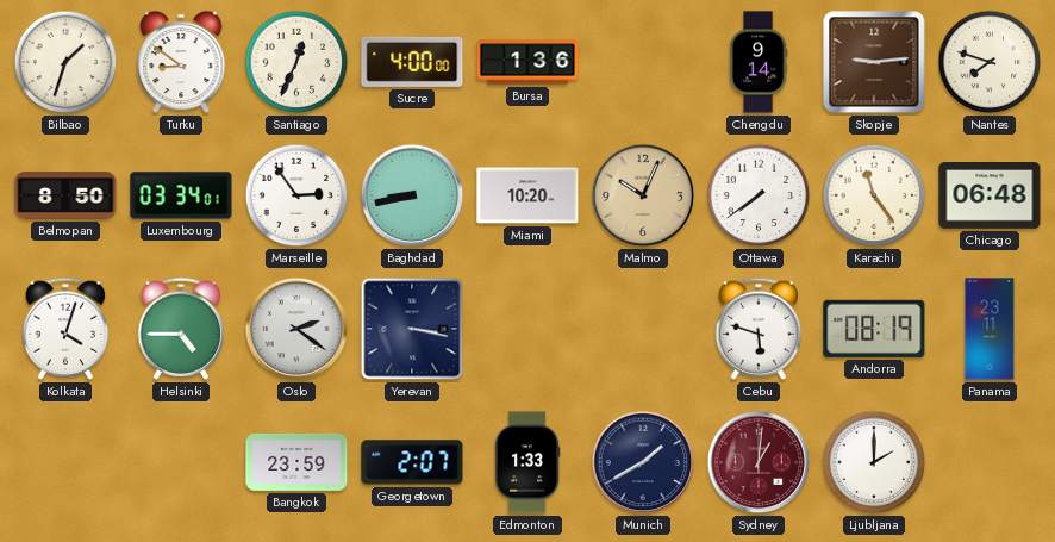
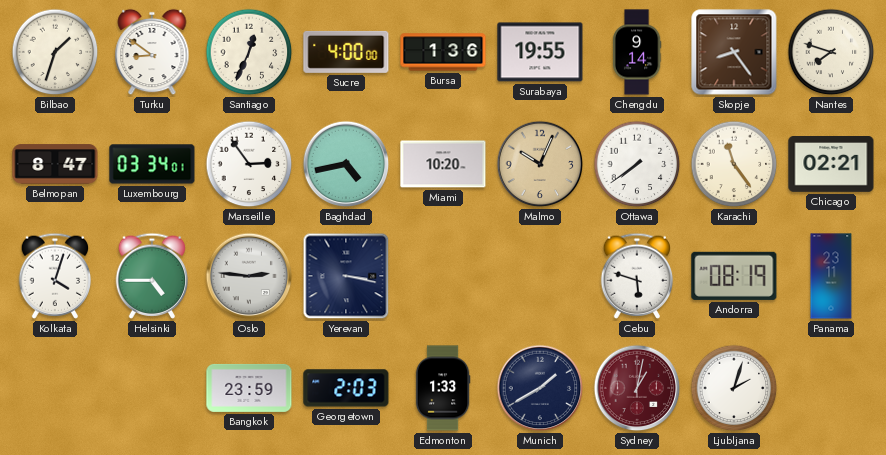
Surabaya: none -> 19:55 (540, 52)
Skopje: 9:14 -> 8:24 (734, 52)
Belmopan: 8:50 -> 8:47 (55, 164)
Baghdad: 8:43 -> 4:43 (346, 164)
Chicago: 06:48 -> 02:21 (831, 165)
Oslo: 2:21 -> 2:46 (249, 276)
Georgetown: 2:07 -> 2:03 (346, 388)
Sydney: 1:01 -> 1:02 (637, 388)
Ljubljana: 2:00 -> 2:03 (734, 388)
